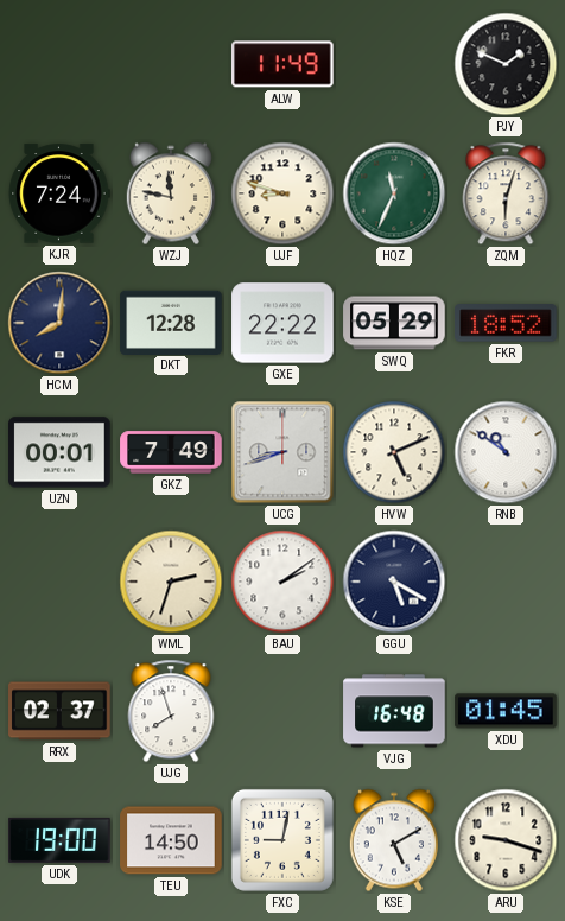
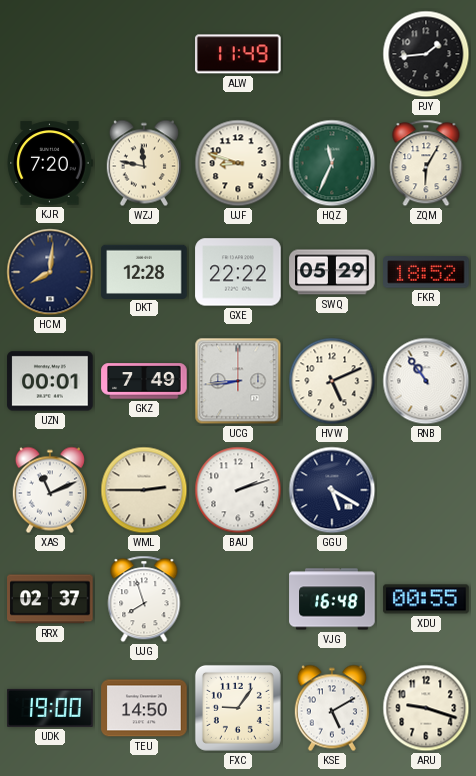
PJY: 1:49 -> 1:44 (426, 54)
KJR: 7:24 -> 7:20 (50, 163)
ZQM: 6:03 -> 6:05 (426, 163)
UCG: 8:42 -> 8:44 (238, 381)
RNB: 10:51 -> 10:54 (426, 381)
XAS: none -> 11:11 (50, 490)
WML: 2:33 -> 2:45 (144, 490)
BAU: 2:09 -> 2:12 (238, 490)
XDU: 01:45 -> 00:55 (426, 599)
FXC: 9:02 -> 9:06 (238, 708)
